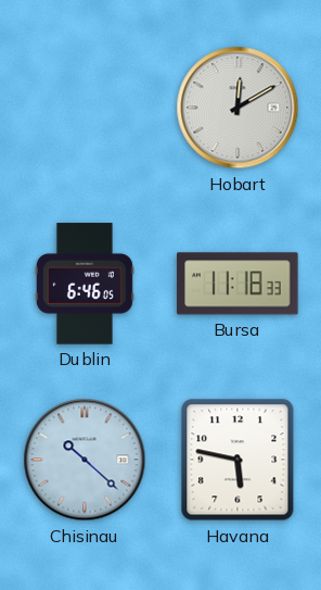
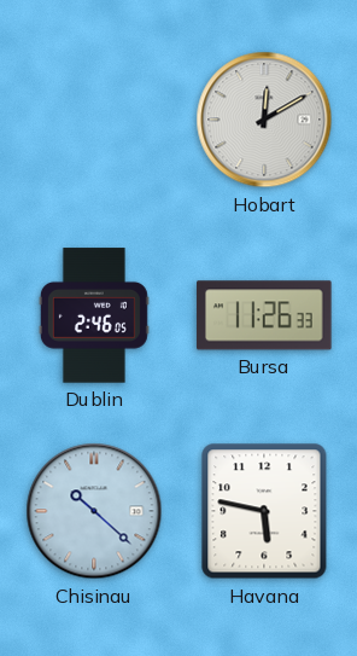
Dublin: 6:46 -> 2:46 (94, 315)
Bursa: 11:18 -> 11:26 (264, 315)
